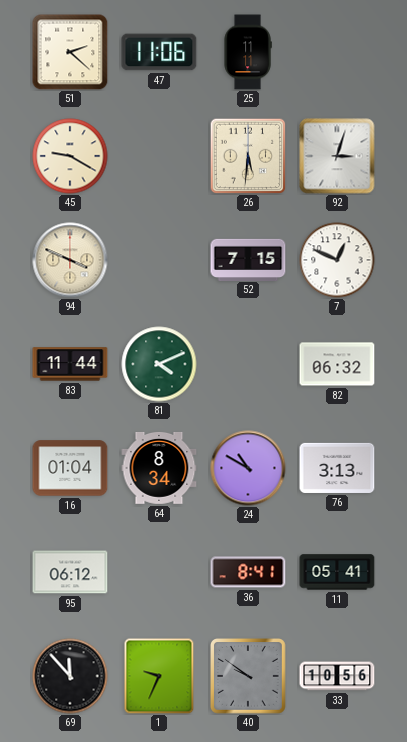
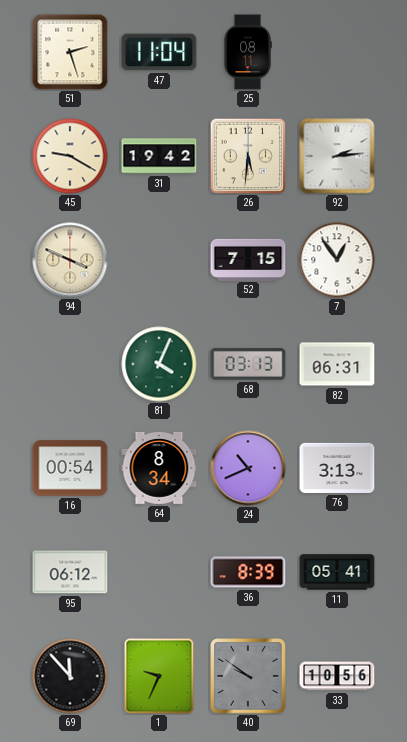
51: 2:22 -> 2:27 (70, 52)
47: 11:06 -> 11:04 (159, 52)
25: 11:11 -> 08:11 (248, 52)
31: none -> 19:42 (159, 156)
92: 3:03 -> 2:14 (337, 156)
7: 12:49 -> 12:54 (337, 260)
83: 11:44 -> none (70, 364)
81: 4:11 -> 4:04 (159, 364)
68: none -> 03:13 (248, 364)
82: 06:32 -> 06:31 (337, 364)
16: 01:04 -> 00:54 (70, 468)
24: 10:50 -> 10:41 (248, 468)
36: 8:41 -> 8:39 (248, 572)
